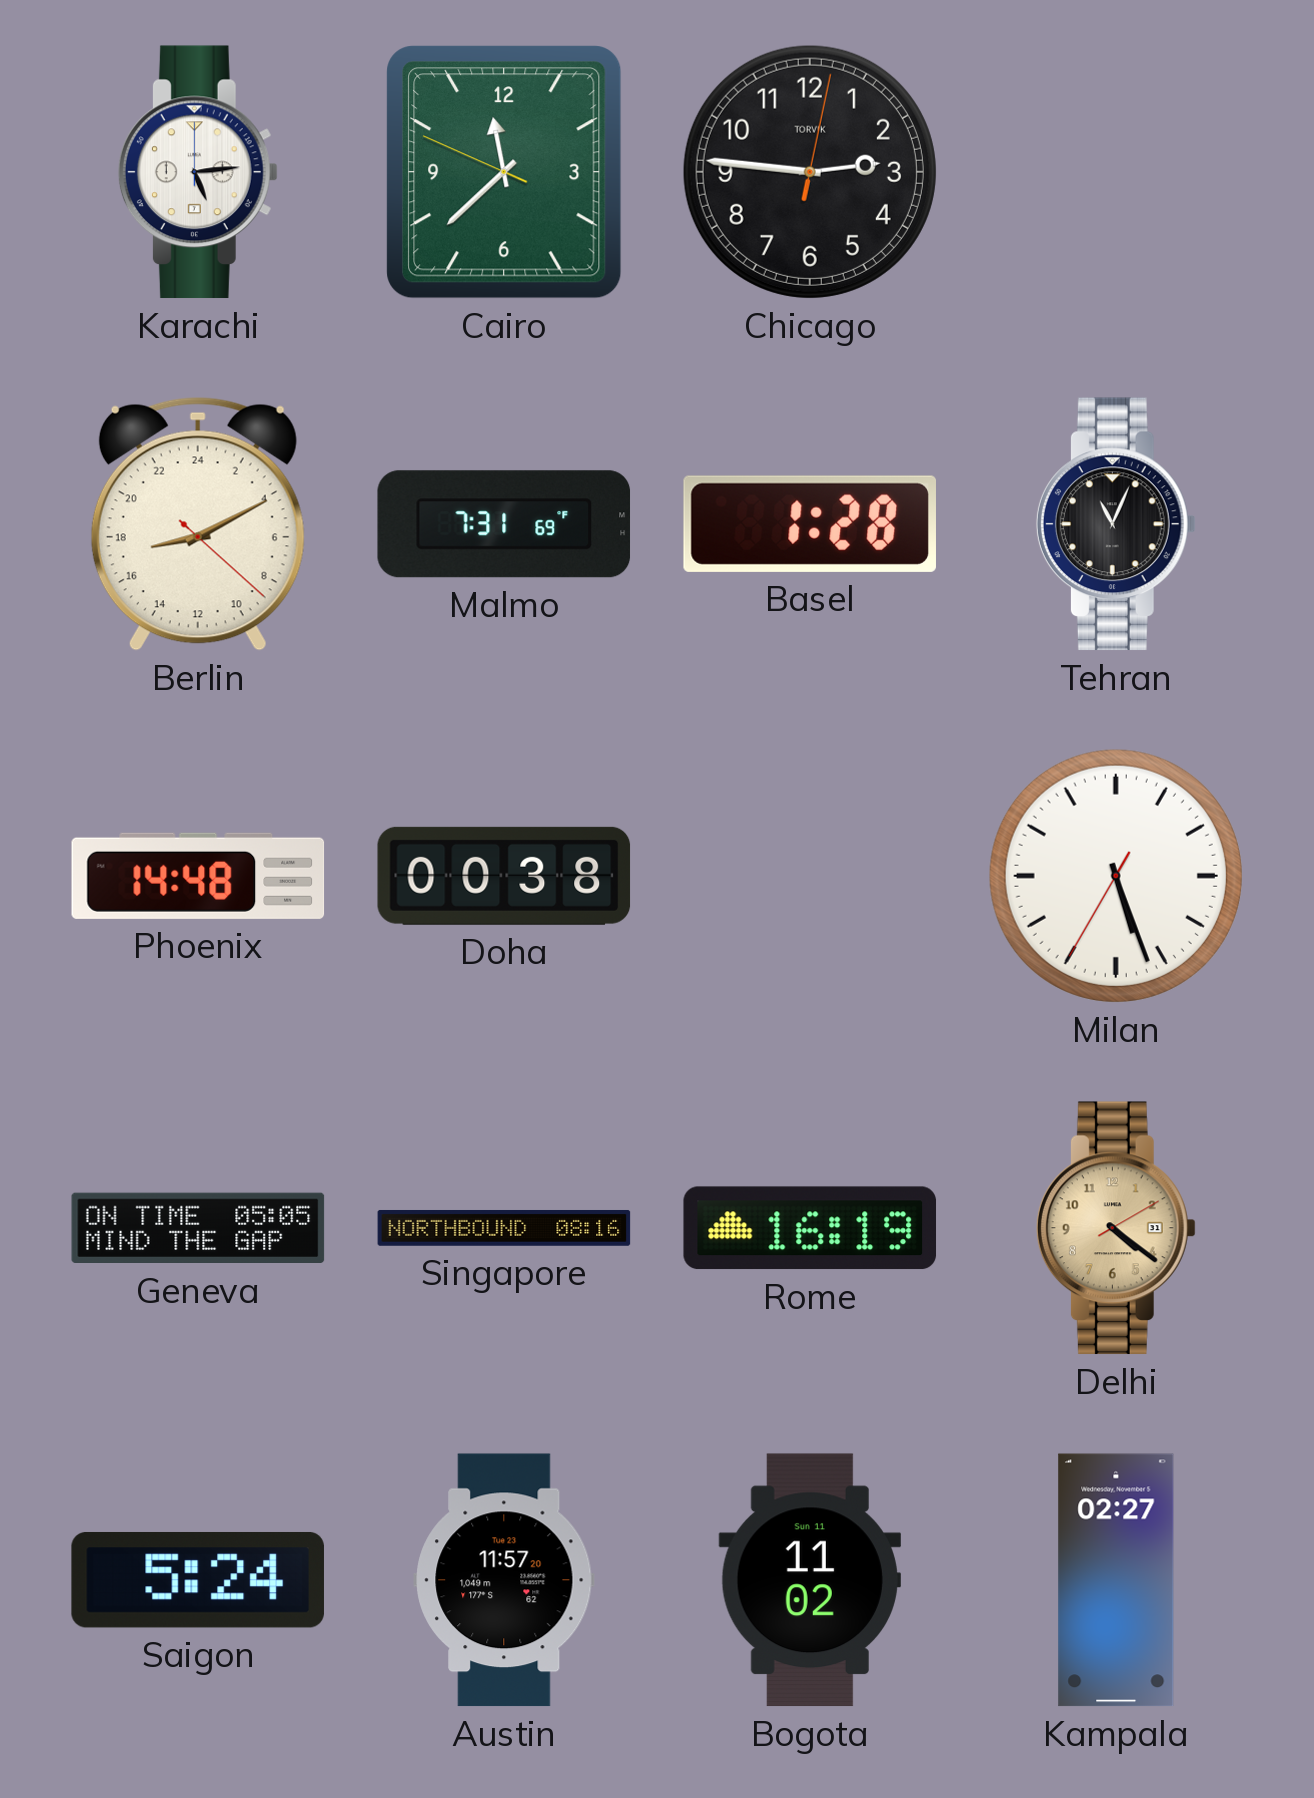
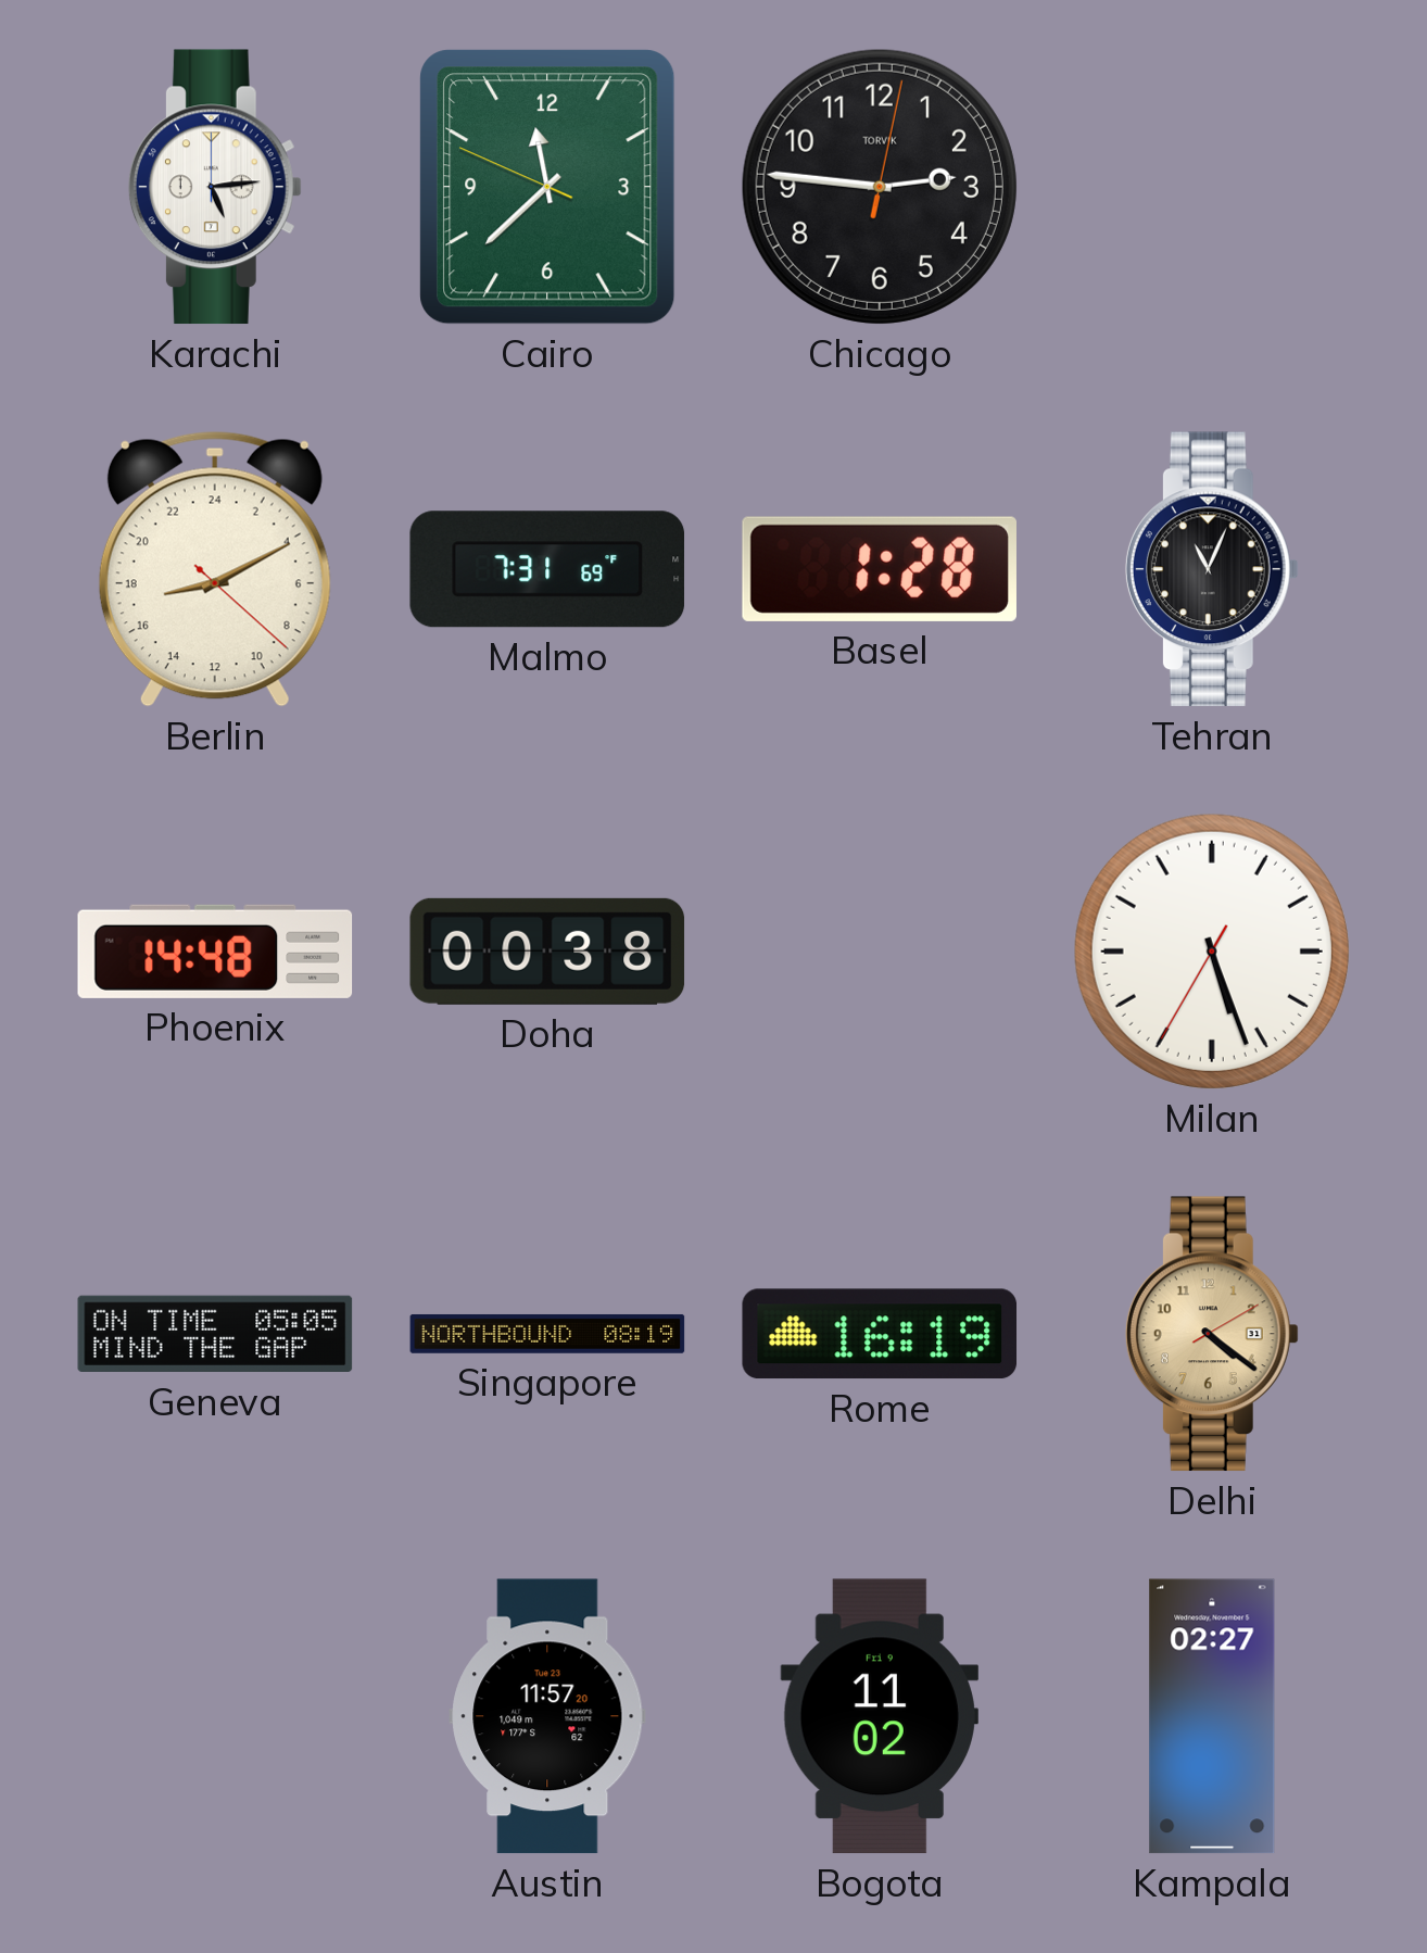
Singapore: 08:16 -> 08:19 (547, 1334)
Saigon: 5:24 -> none (198, 1580)
Bogota date: Sun 11 -> Fri 9 (879, 1716)
